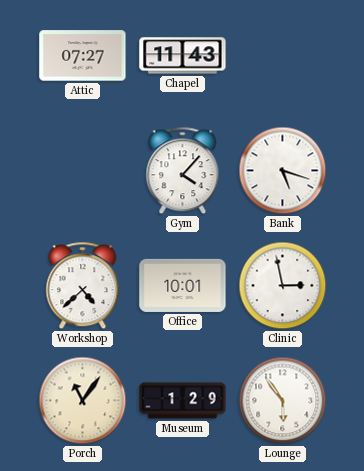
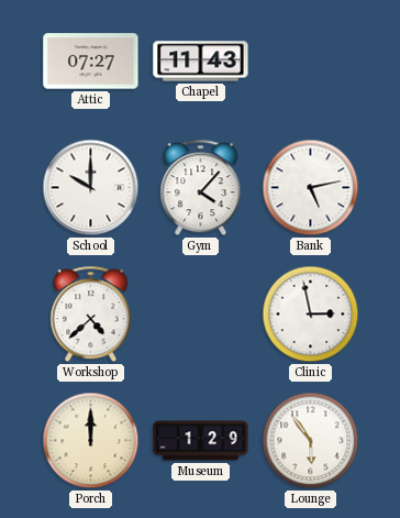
School: none -> 10:00 (91, 188)
Bank: 5:18 -> 5:13 (311, 188)
Office: 10:01 -> none (183, 285)
Porch: 11:06 -> 12:00 (91, 441)
